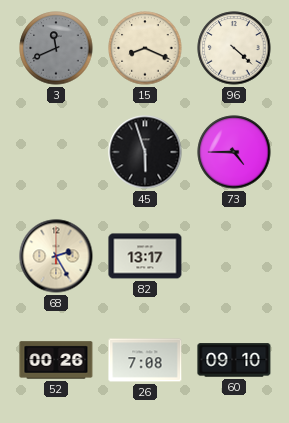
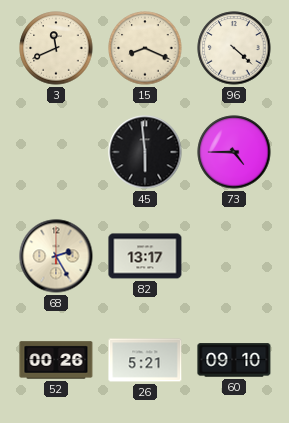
3 dial: grey -> cream (56, 48)
45: 5:57 -> 5:59 (145, 152)
26: 7:08 -> 5:21 (145, 360)
